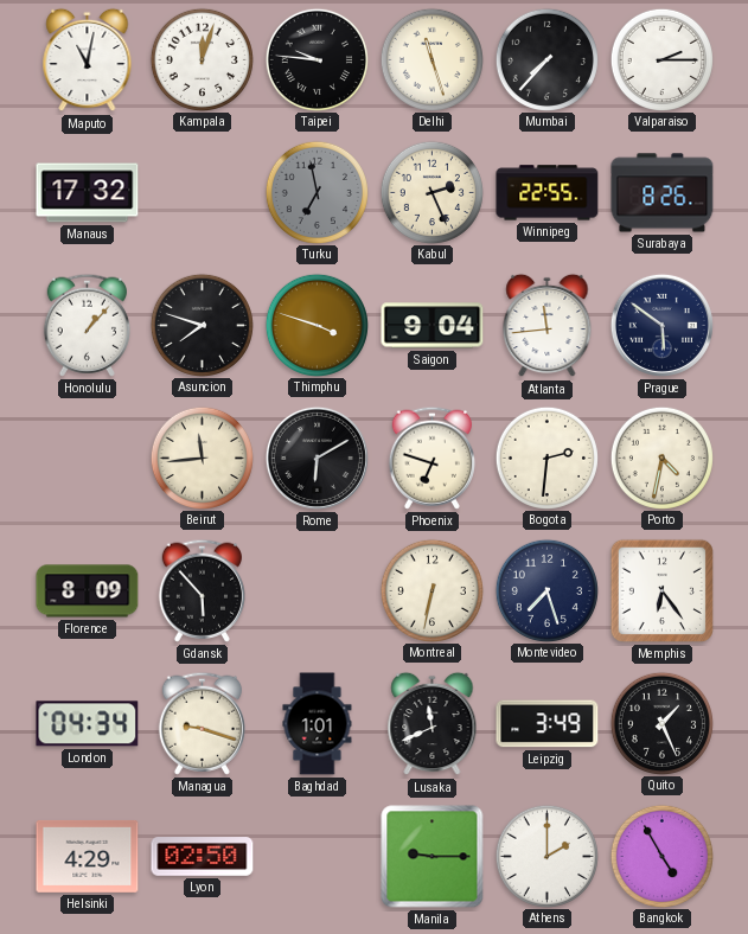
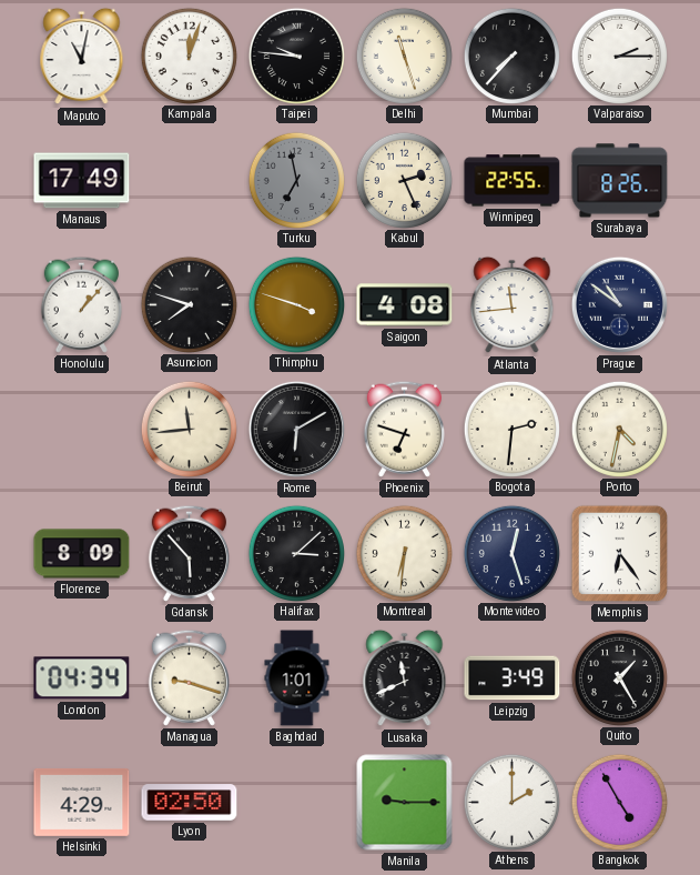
Manaus: 17:32 -> 17:49 (82, 181)
Saigon: 9:04 -> 4:08 (405, 305)
Prague: 5:51 -> 10:51 (619, 304)
Halifax: none -> 3:08 (296, 553)
Montreal: 6:32 -> 6:31 (404, 553)
Montevideo: 7:27 -> 12:27 (511, 553)
Quito: 1:26 -> 1:25 (619, 677)
